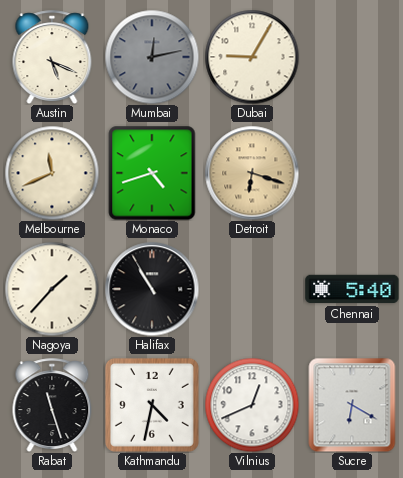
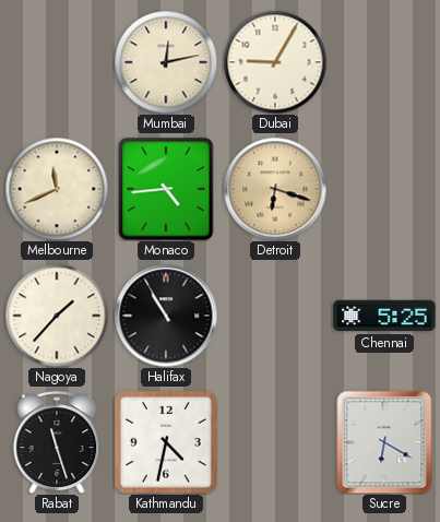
Austin: 5:19 -> none (52, 57)
Mumbai dial: grey -> cream (166, 62)
Monaco: 4:42 -> 4:44 (166, 189)
Chennai: 5:40 -> 5:25 (384, 316)
Vilnius: 12:41 -> none (252, 405)
